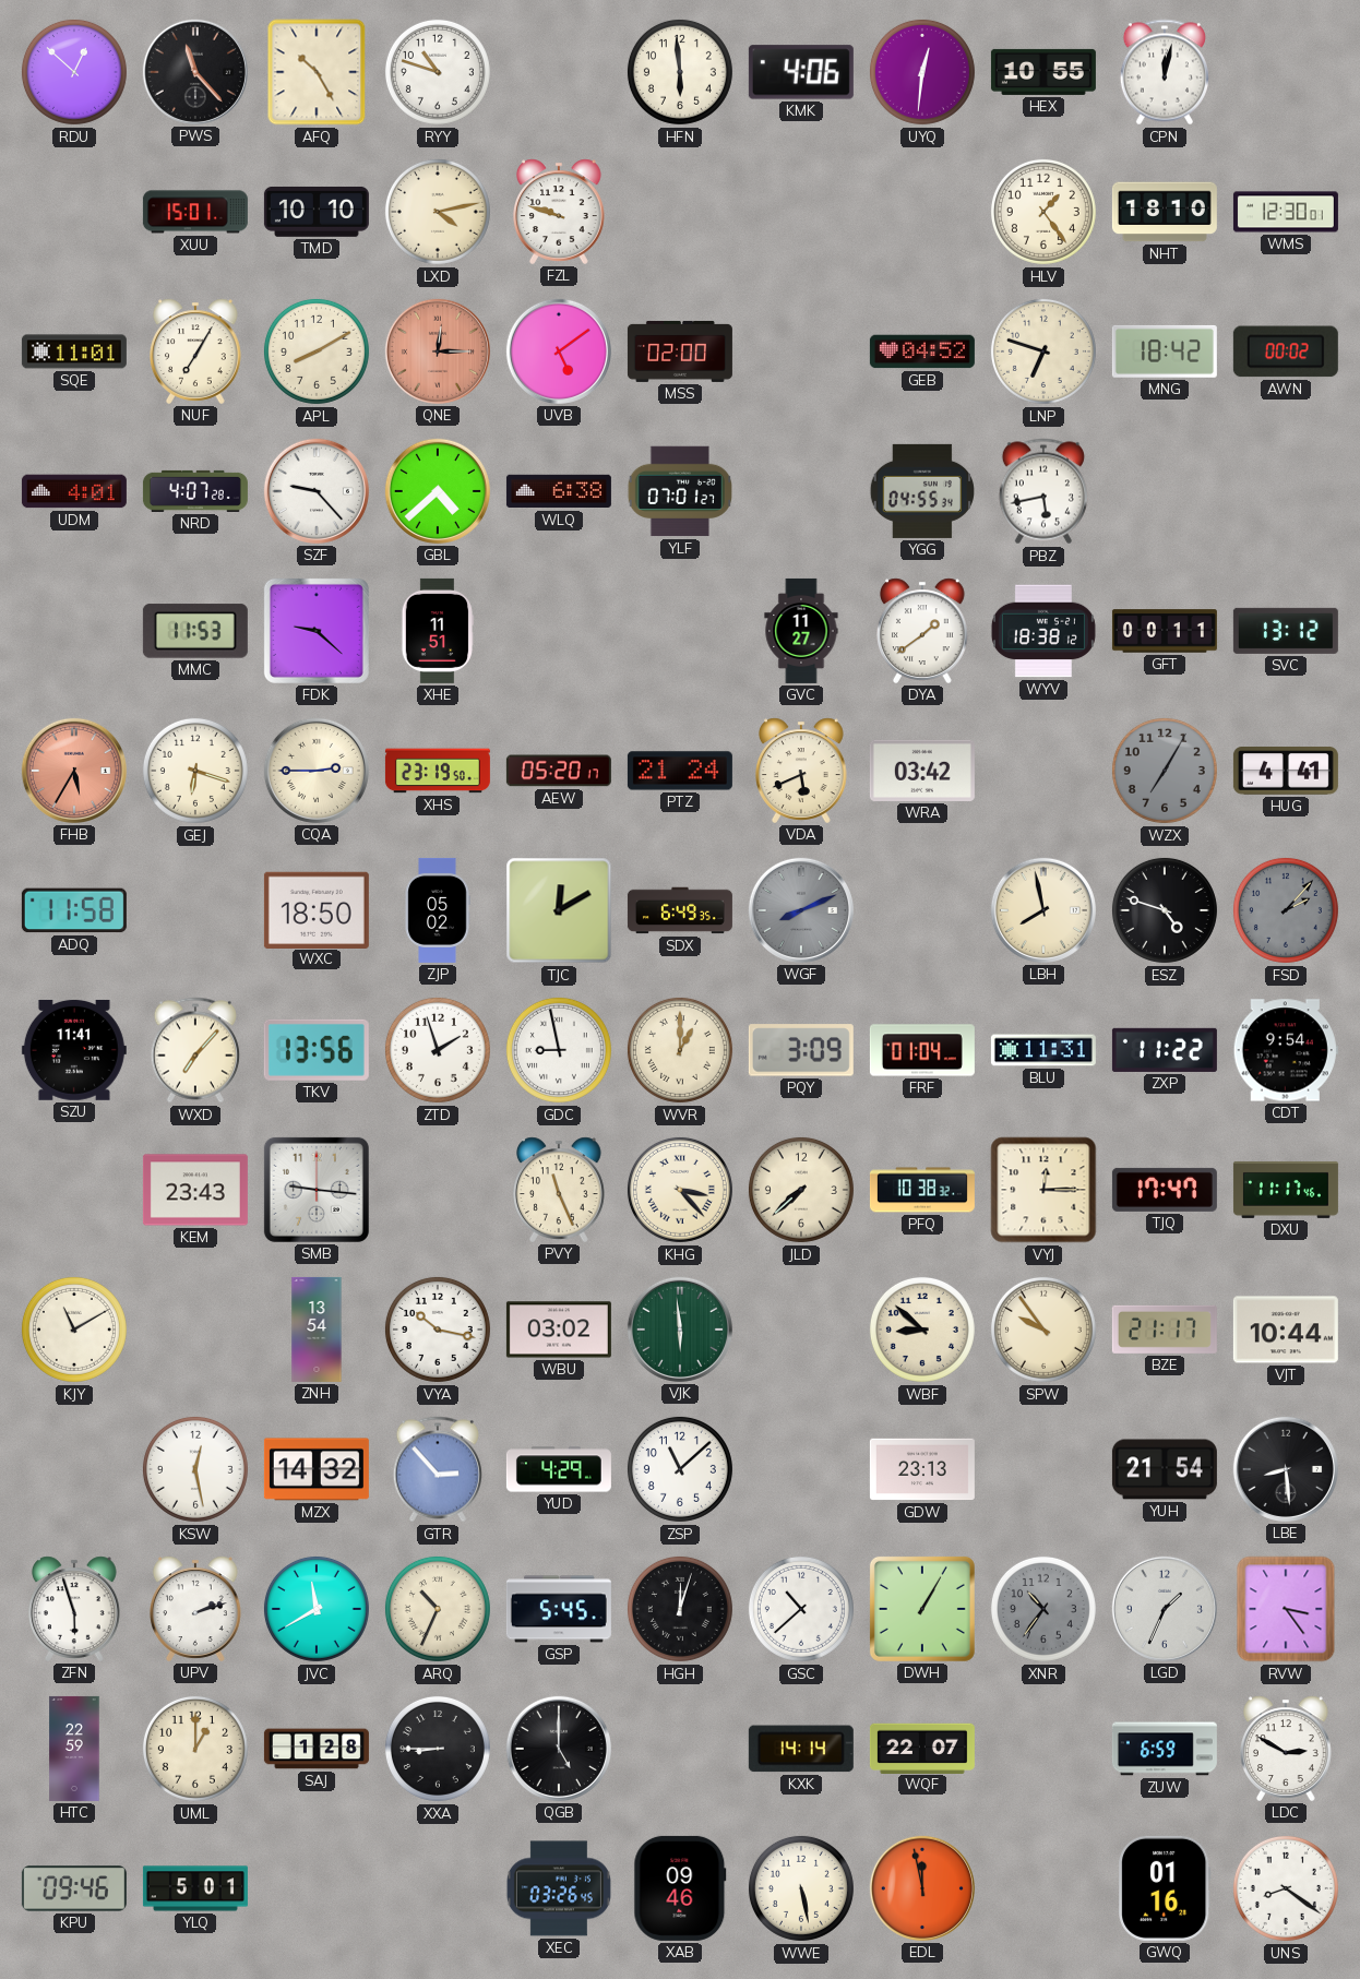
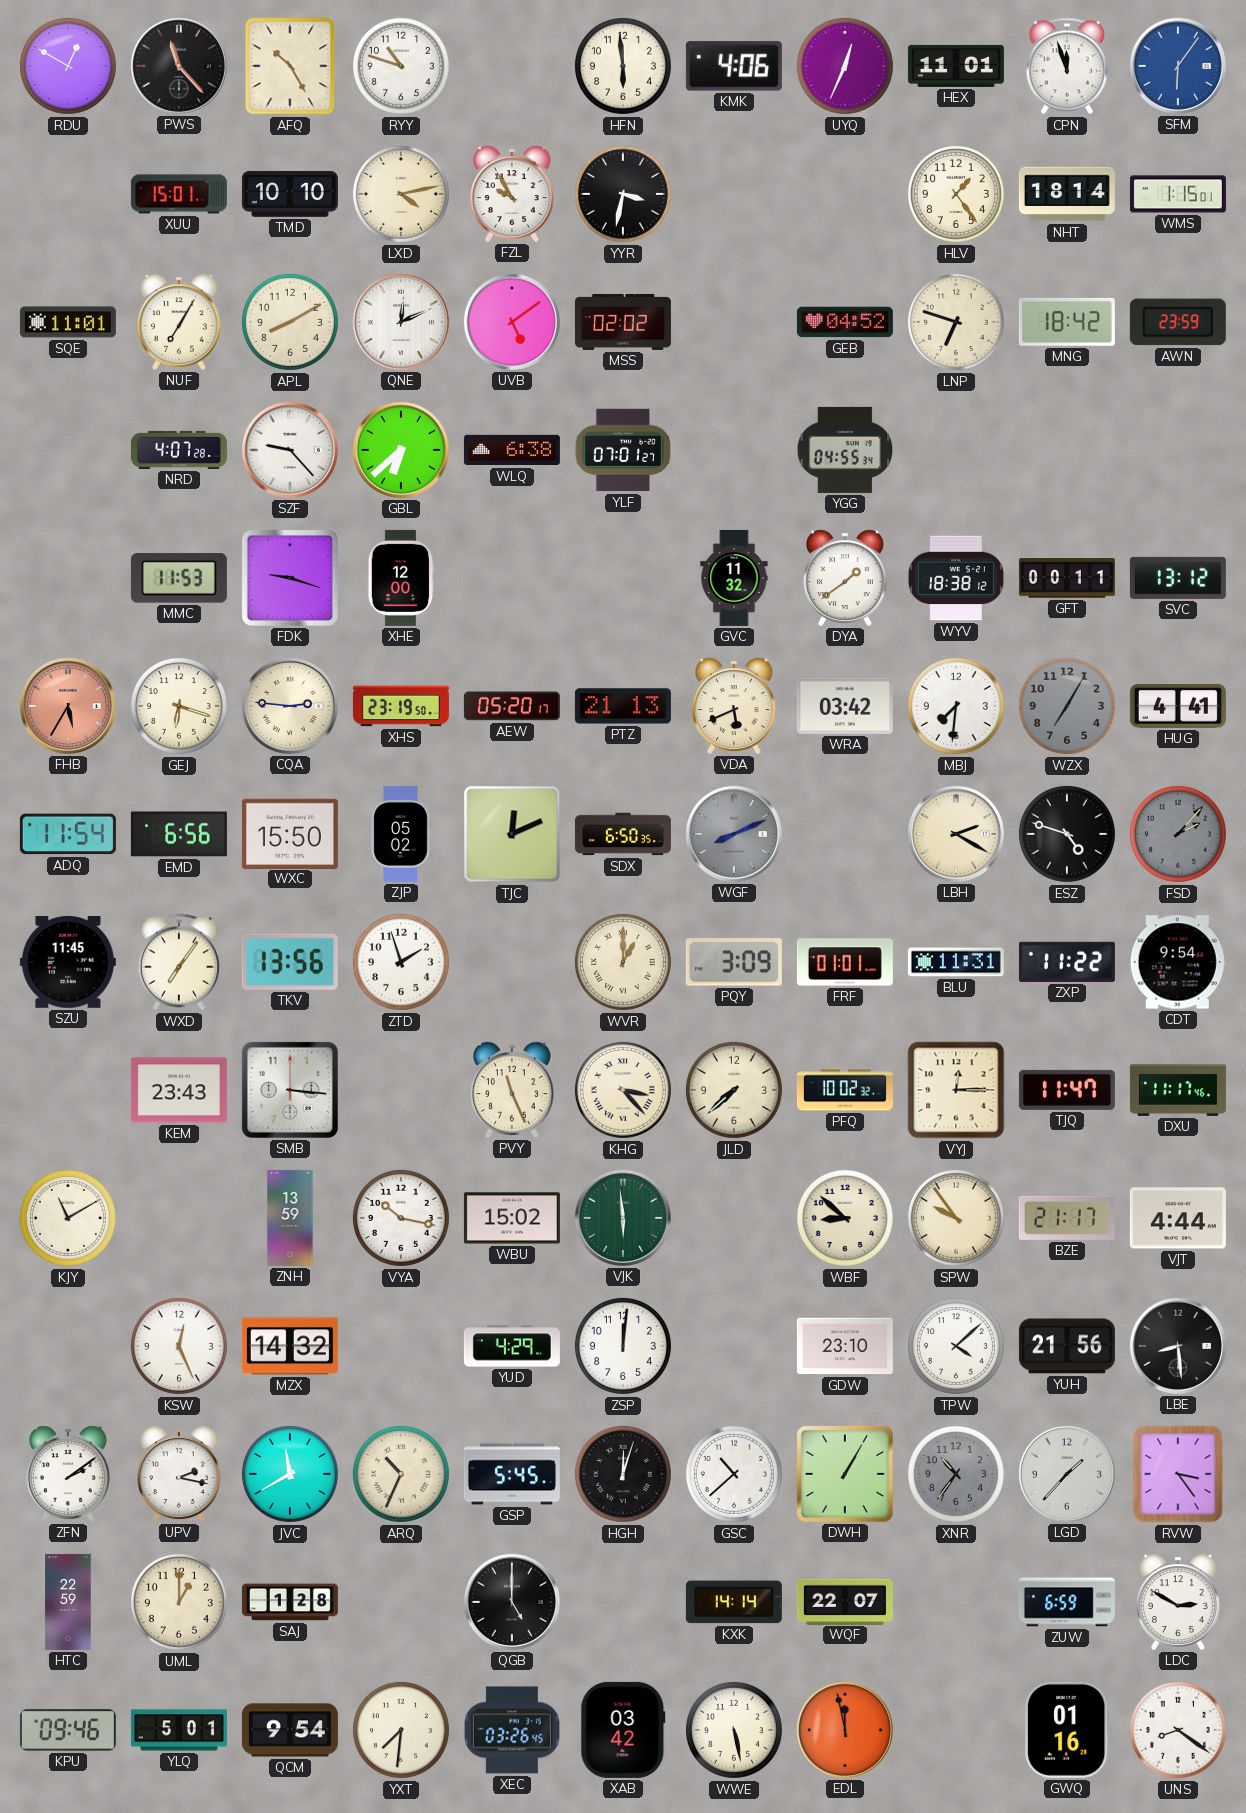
RDU: 12:52 -> 12:50 (68, 66)
UYQ: 12:31 -> 12:34 (845, 66)
HEX: 10:55 -> 11:01 (956, 66)
CPN: 12:02 -> 11:57 (1067, 66)
SFM: none -> 6:06 (1178, 66)
FZL: 9:48 -> 9:55 (513, 194)
YYR: none -> 3:32 (623, 194)
NHT: 18:10 -> 18:14 (1067, 194)
WMS: 12:30 -> 1:15 (1178, 194)
QNE: 12:15 -> 12:11 (401, 322)
QNE dial: salmon -> white (401, 322)
MSS: 02:00 -> 02:02 (623, 322)
AWN: 00:02 -> 23:59 (1178, 322)
UDM: 4:01 -> none (74, 491)
GBL: 4:38 -> 6:38 (401, 450)
PBZ: 5:43 -> none (1043, 491)
FDK: 9:22 -> 9:18 (290, 578)
XHE: 11:51 -> 12:00 (401, 578)
GVC: 11:27 -> 11:32 (734, 578)
CQA: 2:45 -> 2:46 (290, 706)
PTZ: 21:24 -> 21:13 (623, 706)
MBJ: none -> 7:31 (956, 706)
ADQ: 11:58 -> 11:54 (68, 834)
EMD: none -> 6:56 (179, 834)
WXC: 18:50 -> 15:50 (290, 833)
TJC: 12:10 -> 12:11 (512, 834)
SDX: 6:49 -> 6:50 (623, 834)
LBH: 7:58 -> 2:20 (956, 834)
SZU: 11:41 -> 11:45 (68, 962)
WXD: 7:07 -> 7:06 (179, 962)
GDC: 8:58 -> none (559, 1050)
FRF: 01:04 -> 01:01 (845, 962)
SMB: 9:16 -> 3:16 (290, 1090)
PFQ: 10:38 -> 10:02 (845, 1090)
TJQ: 17:47 -> 11:47 (1067, 1090)
ZNH: 13:54 -> 13:59 (290, 1218)
WBU: 03:02 -> 15:02 (512, 1218)
VJT: 10:44 -> 4:44 (1178, 1218)
KSW: 12:28 -> 12:26 (179, 1346)
GTR: 2:53 -> none (438, 1469)
ZSP: 11:08 -> 12:01 (623, 1346)
GDW: 23:13 -> 23:10 (845, 1346)
TPW: none -> 4:08 (956, 1346)
YUH: 21:54 -> 21:56 (1067, 1346)
ZFN: 5:57 -> 2:09 (69, 1474)
UPV: 2:12 -> 2:17 (180, 1474)
LGD: 1:34 -> 1:37 (1067, 1474)
XXA: 8:45 -> none (438, 1749)
QCM: none -> 9:54 (290, 1730)
YXT: none -> 7:31 (401, 1730)
XAB: 09:46 -> 03:42 (623, 1730)
